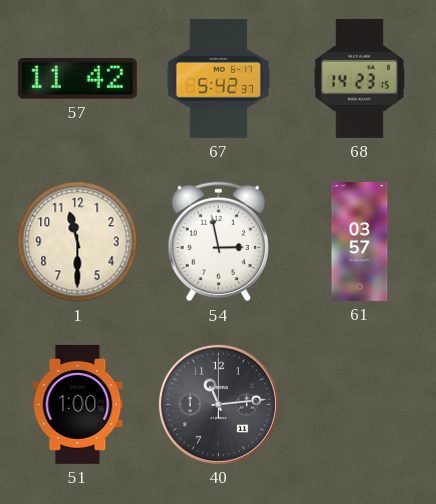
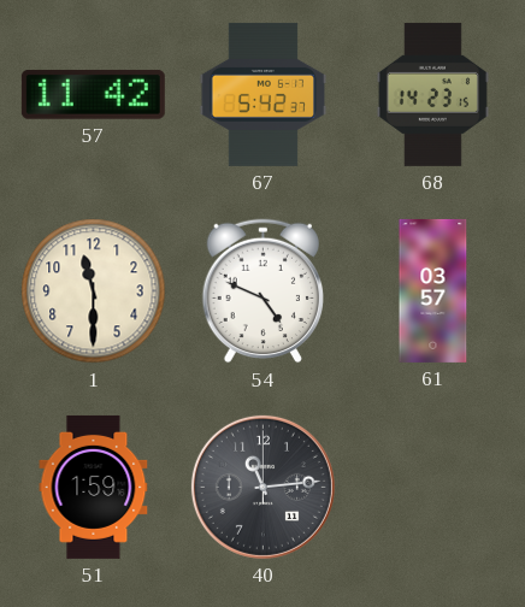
54: 2:58 -> 4:49 (262, 291)
51: 1:00 -> 1:59 (94, 487)
